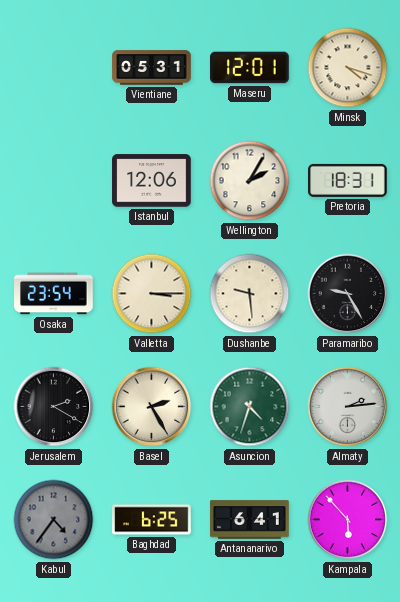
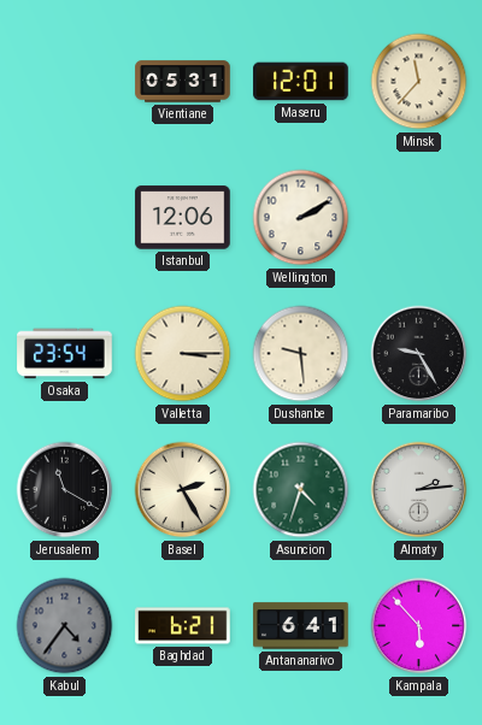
Minsk: 4:18 -> 11:37 (419, 82)
Wellington: 2:05 -> 2:10 (301, 218)
Pretoria: 18:31 -> none (348, 180)
Jerusalem: 2:20 -> 11:20 (65, 490)
Baghdad: 6:25 -> 6:21 (183, 626)
